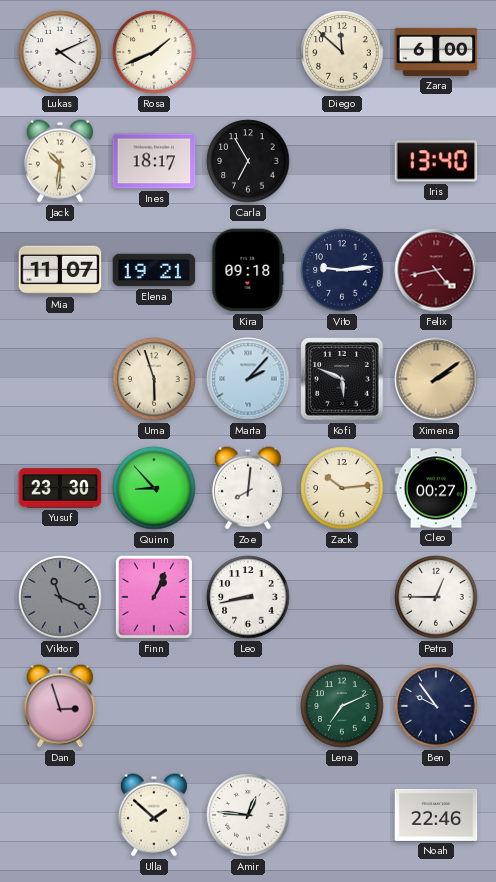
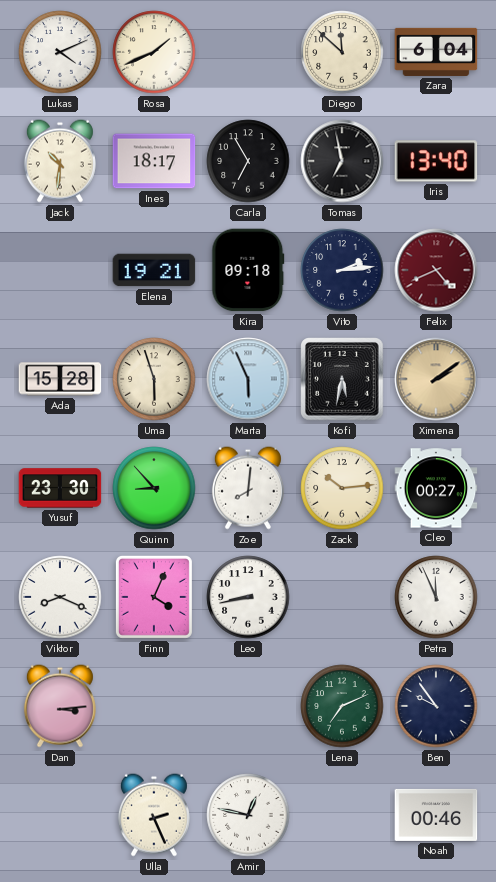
Zara: 6:00 -> 6:04 (436, 52)
Tomas: none -> 6:58 (342, 161)
Mia: 11:07 -> none (60, 270)
Vito: 9:14 -> 2:14 (342, 270)
Felix: 4:43 -> 4:41 (436, 270)
Ada: none -> 15:28 (60, 379)
Marta: 2:07 -> 5:56 (248, 379)
Kofi: 5:49 -> 5:32 (342, 379)
Viktor: 11:19 -> 8:19 (60, 597)
Viktor dial: grey -> white (60, 597)
Finn: 1:04 -> 4:04 (154, 597)
Petra: 12:45 -> 11:56 (436, 597)
Dan: 2:57 -> 3:14 (60, 706)
Ulla: 1:52 -> 2:26 (154, 815)
Amir: 12:46 -> 12:47 (248, 815)
Noah: 22:46 -> 00:46 (436, 815)
